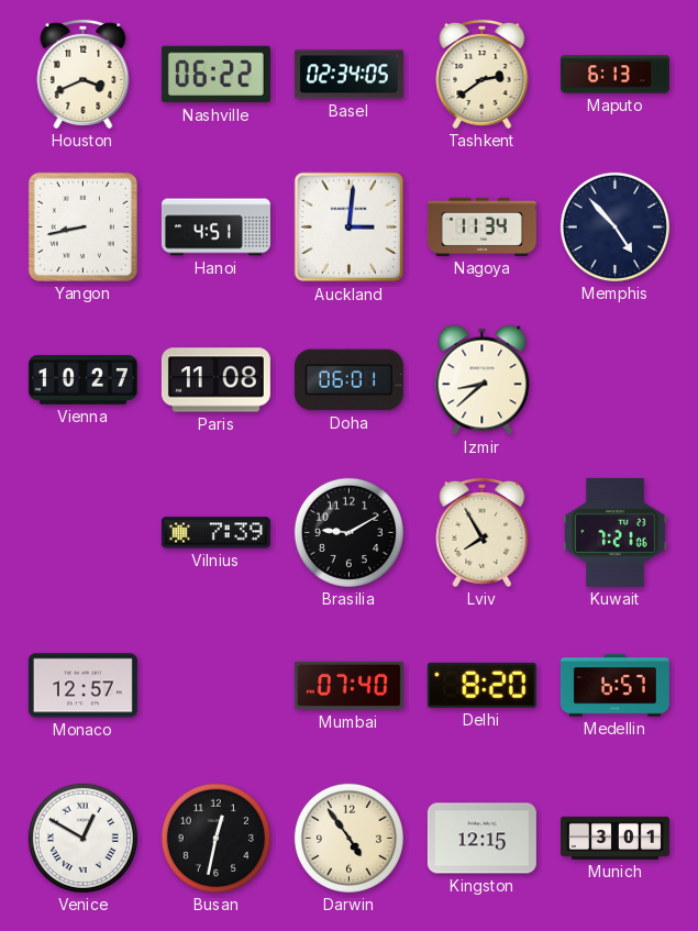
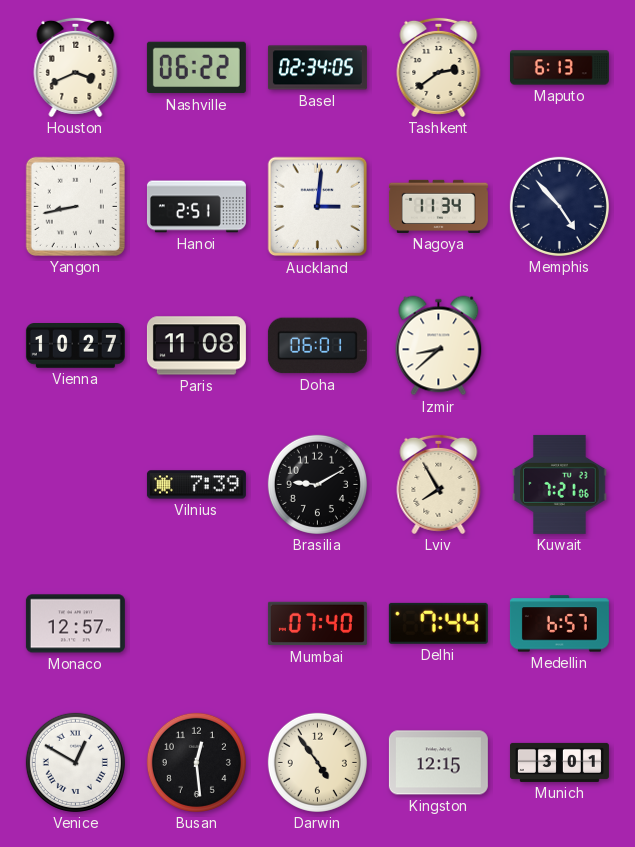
Hanoi: 4:51 -> 2:51 (196, 207)
Delhi: 8:20 -> 7:44 (438, 623)
Busan: 12:32 -> 12:29 (196, 762)
